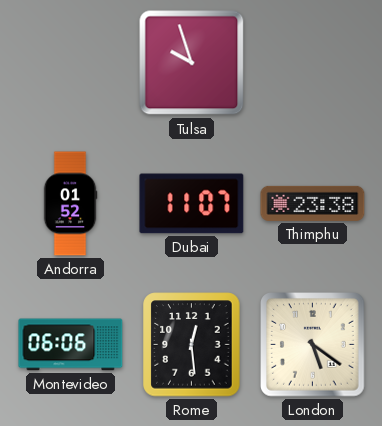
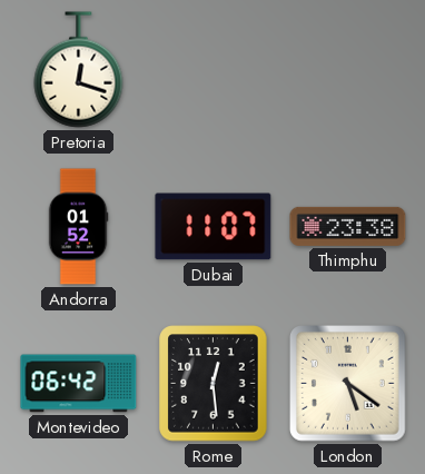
Pretoria: none -> 12:18 (79, 70)
Tulsa: 9:57 -> none (192, 63)
Montevideo: 06:06 -> 06:42 (79, 384)
